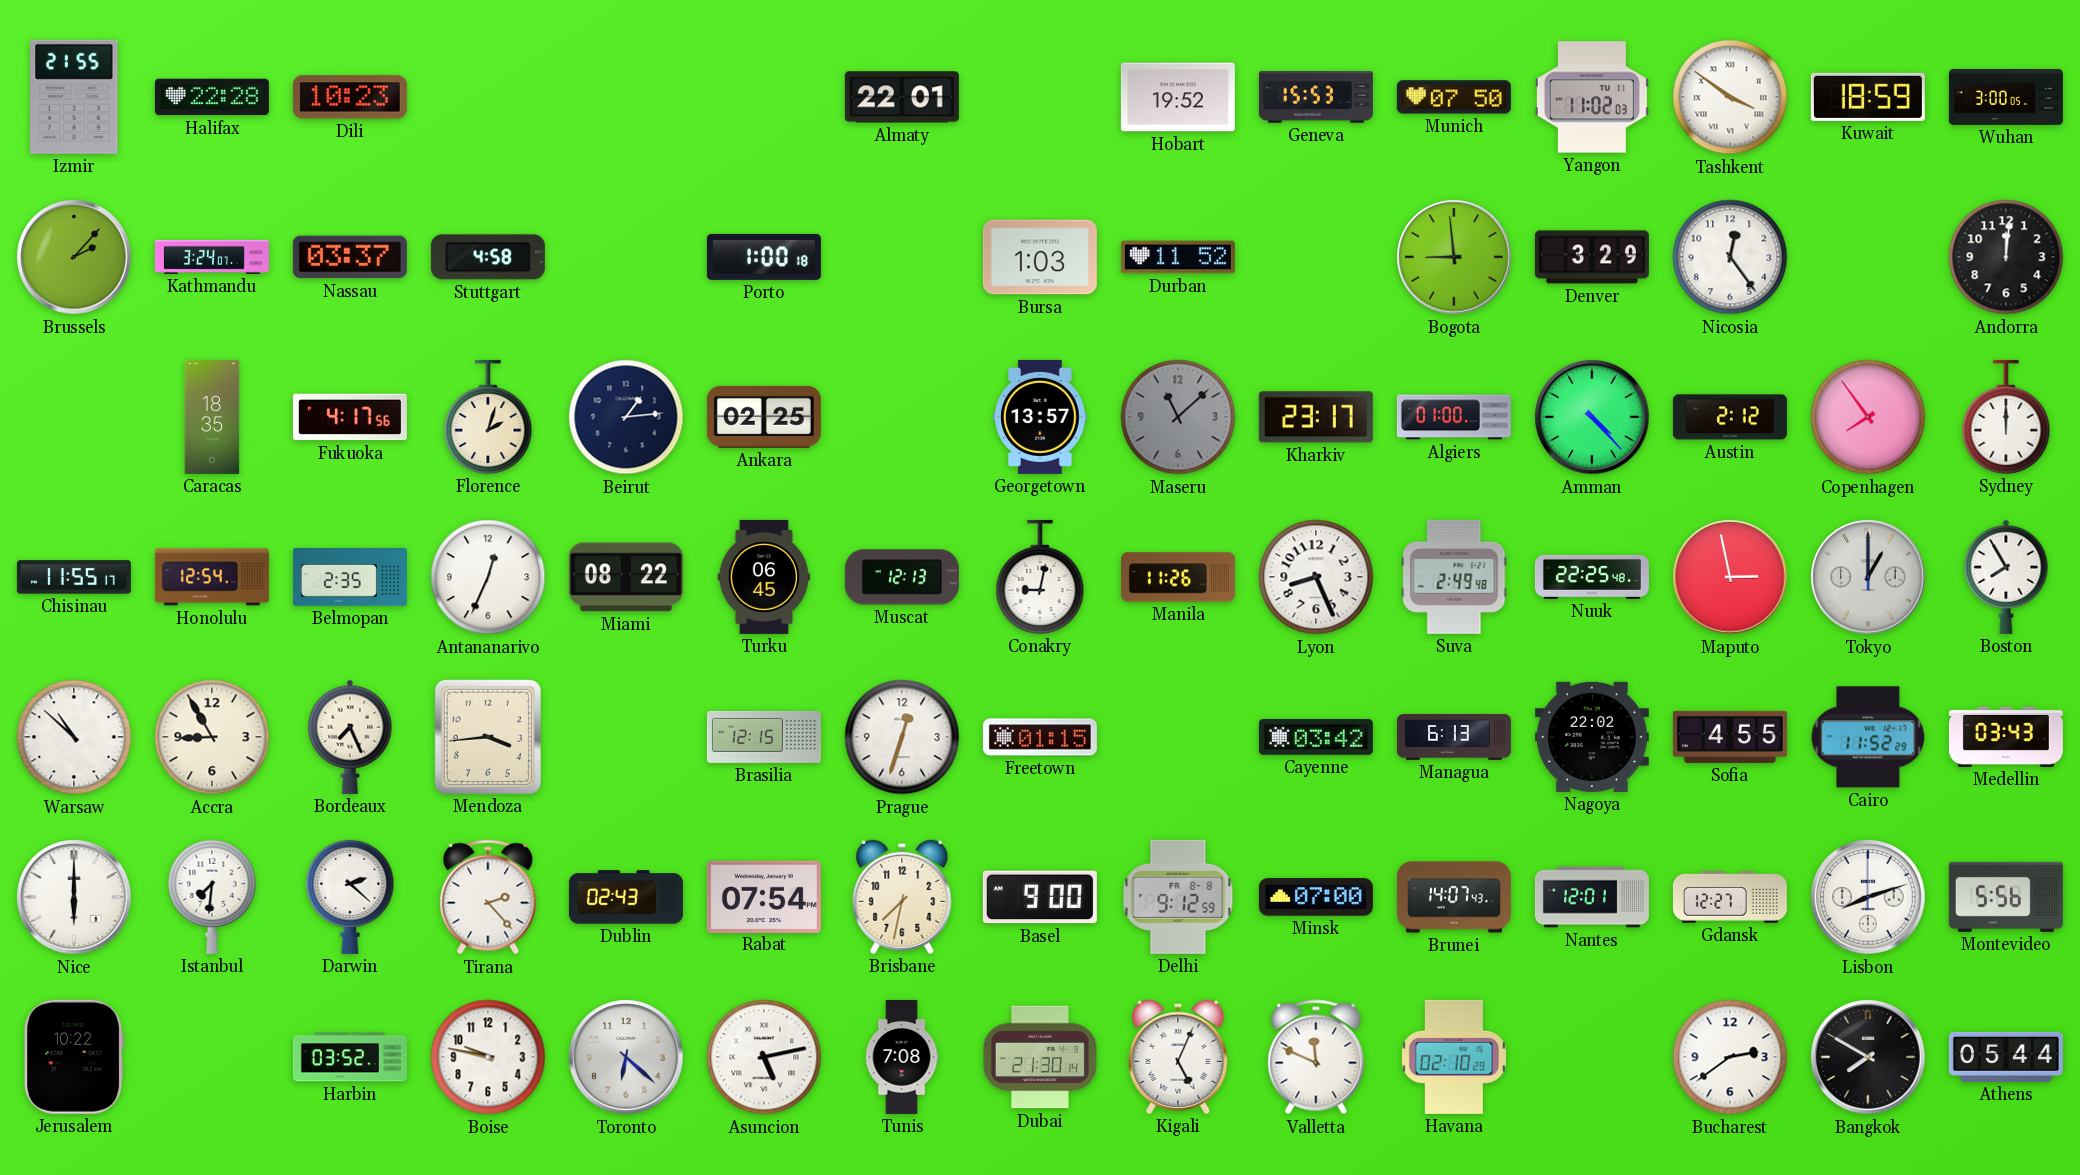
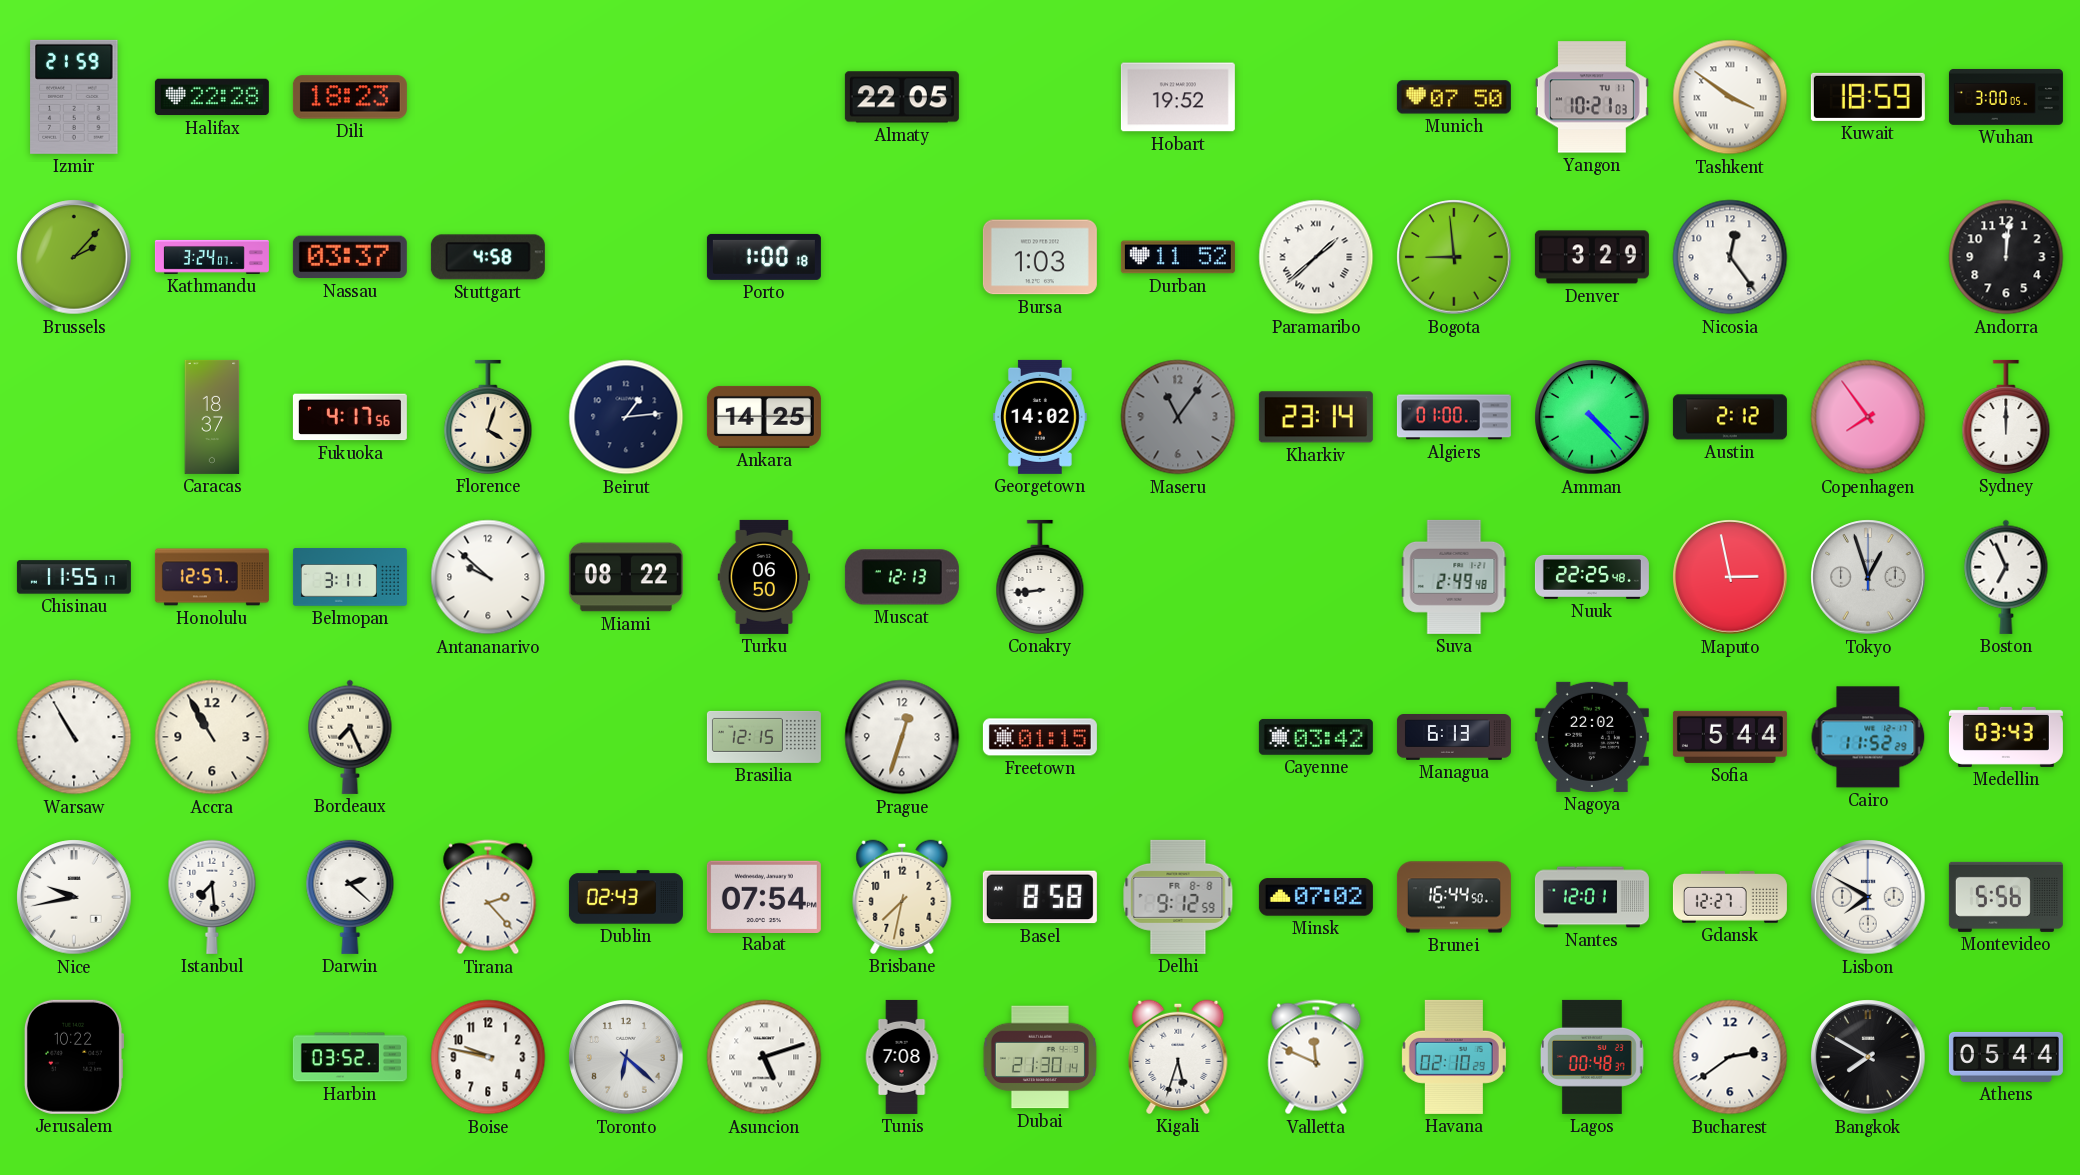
Izmir: 21:55 -> 21:59 (74, 97)
Dili: 10:23 -> 18:23 (350, 97)
Almaty: 22:01 -> 22:05 (902, 97)
Geneva: 15:53 -> none (1316, 97)
Yangon: 11:02 -> 10:21 (1592, 97)
Paramaribo: none -> 1:38 (1316, 257)
Caracas: 18:35 -> 18:37 (212, 417)
Florence: 2:03 -> 4:03 (488, 417)
Ankara: 02:25 -> 14:25 (764, 417)
Georgetown: 13:57 -> 14:02 (1040, 417)
Maseru: 11:08 -> 11:06 (1178, 417)
Kharkiv: 23:17 -> 23:14 (1316, 417)
Honolulu: 12:54 -> 12:57 (212, 577)
Belmopan: 2:35 -> 3:11 (350, 577)
Antananarivo: 12:34 -> 9:52 (488, 577)
Turku: 06:45 -> 06:50 (764, 577)
Conakry: 9:02 -> 8:44 (1040, 577)
Manila: 11:26 -> none (1178, 577)
Lyon: 8:26 -> none (1316, 577)
Tokyo: 1:00 -> 12:57 (1868, 577)
Boston: 7:55 -> 6:56 (2006, 577)
Warsaw: 10:52 -> 10:55 (74, 737)
Accra: 8:55 -> 10:55 (212, 737)
Mendoza: 3:44 -> none (488, 737)
Sofia: 4:55 -> 5:44 (1730, 737)
Nice: 6:00 -> 9:43 (74, 897)
Istanbul: 7:31 -> 7:29 (212, 897)
Basel: 9:00 -> 8:58 (1040, 897)
Minsk: 07:00 -> 07:02 (1316, 897)
Brunei: 14:07 -> 16:44 (1454, 897)
Lisbon: 8:12 -> 7:50 (1868, 897)
Asuncion: 5:13 -> 5:12 (764, 1057)
Kigali: 5:04 -> 5:33 (1178, 1057)
Lagos: none -> 00:48 (1592, 1057)
